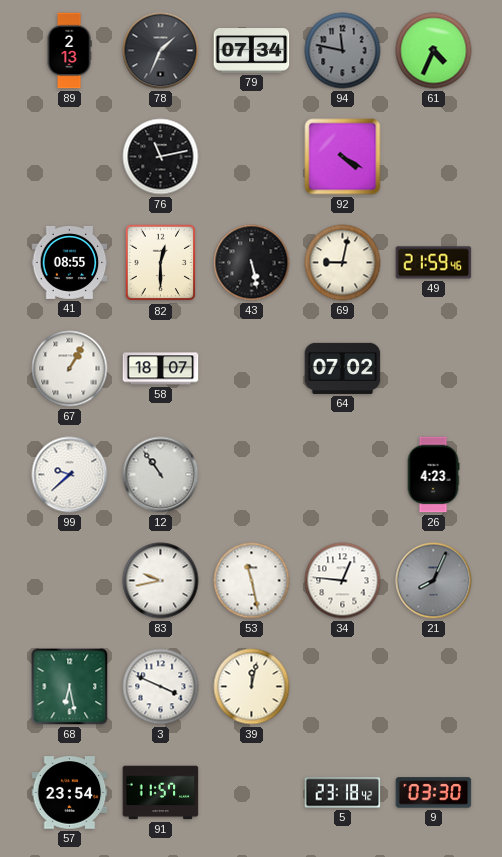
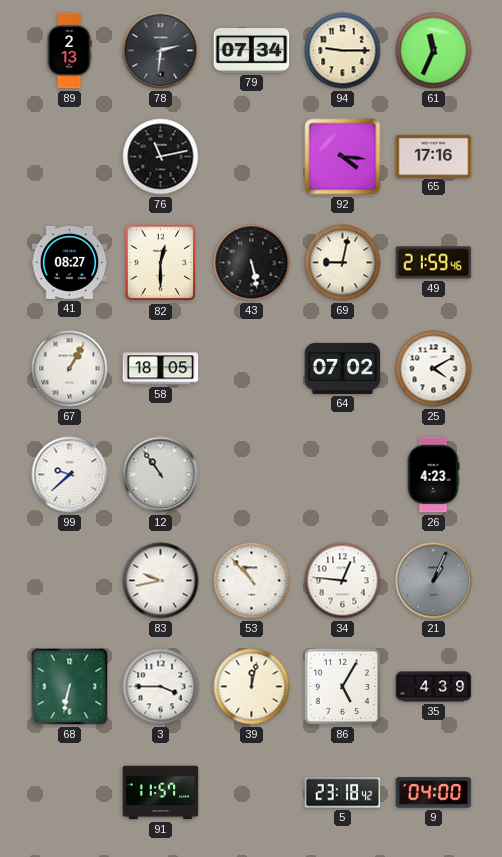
78: 1:34 -> 2:31 (161, 51)
94: 11:47 -> 9:15 (343, 51)
94 dial: grey -> cream (343, 51)
61: 4:34 -> 11:34 (434, 51)
92: 4:20 -> 4:16 (343, 157)
65: none -> 17:16 (434, 156)
41: 08:55 -> 08:27 (70, 262)
58: 18:07 -> 18:05 (161, 369)
25: none -> 4:10 (434, 369)
53: 11:28 -> 10:53 (252, 581)
21: 8:04 -> 1:04 (434, 581)
68: 6:28 -> 6:32 (70, 687)
3: 3:49 -> 3:45 (161, 687)
86: none -> 5:05 (342, 686)
35: none -> 4:39 (434, 687)
57: 23:54 -> none (70, 793)
9: 03:30 -> 04:00 (434, 793)
